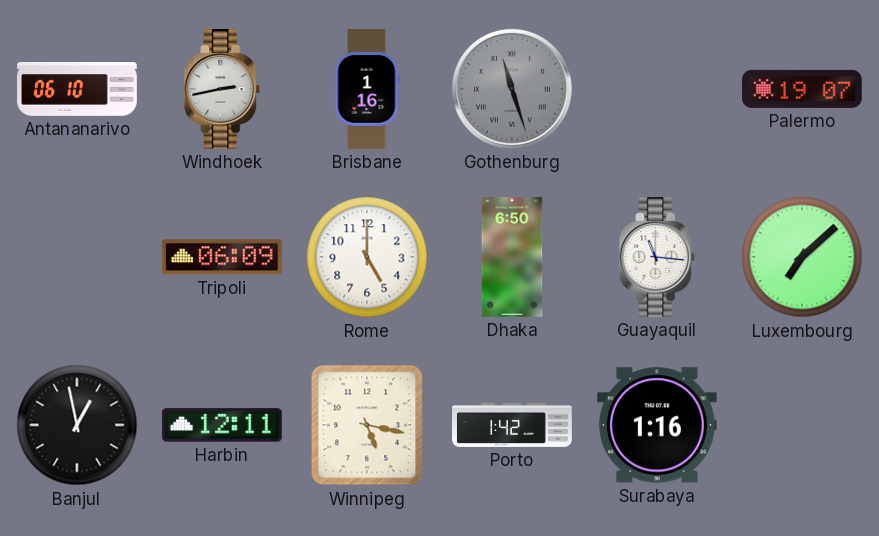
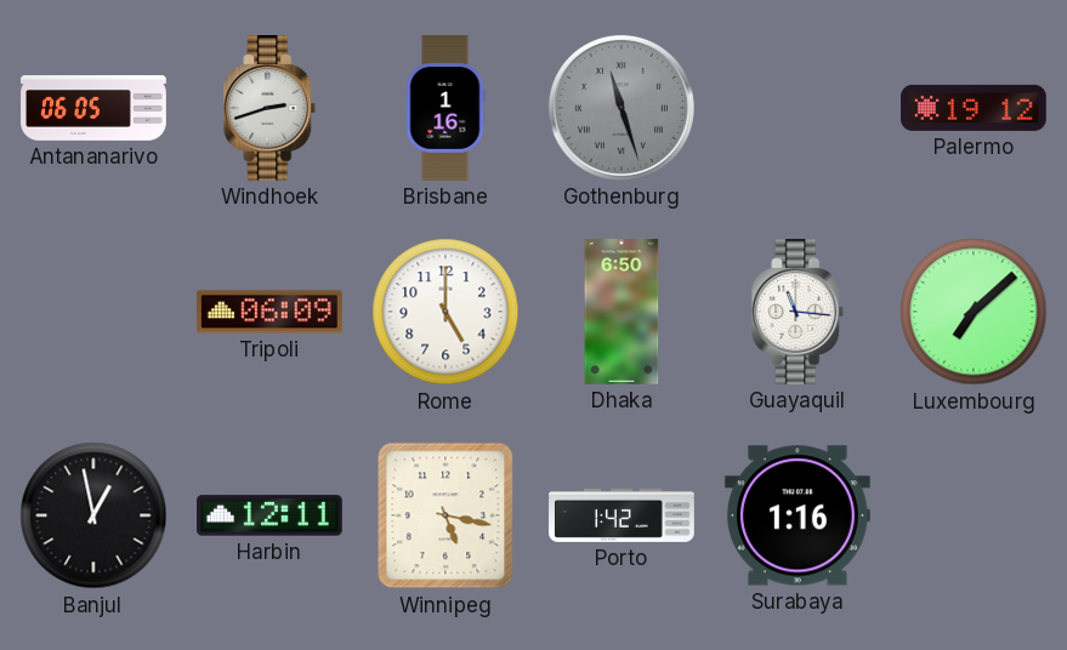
Antananarivo: 06:10 -> 06:05 (93, 109)
Windhoek: 2:43 -> 2:42 (269, 109)
Palermo: 19:07 -> 19:12 (975, 108)
